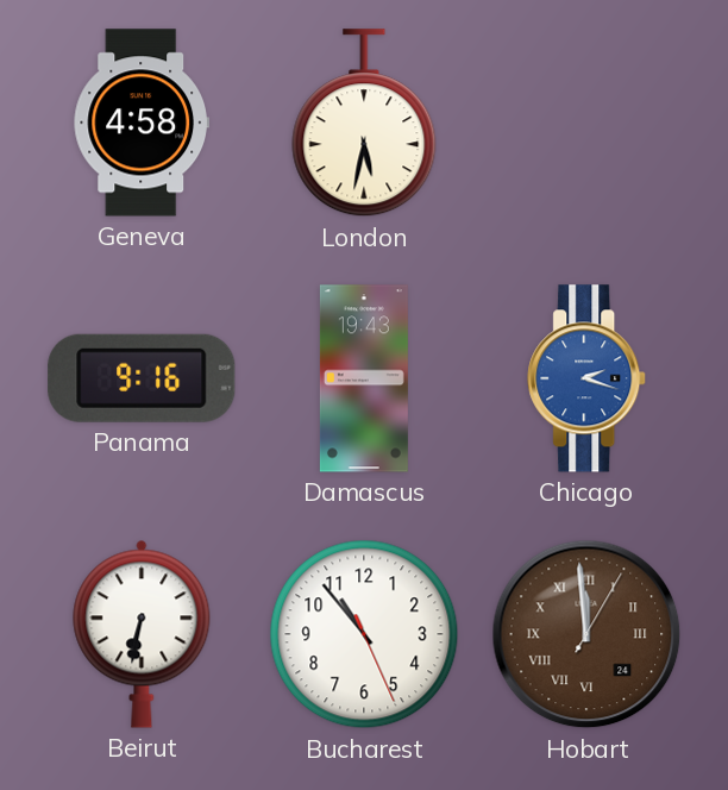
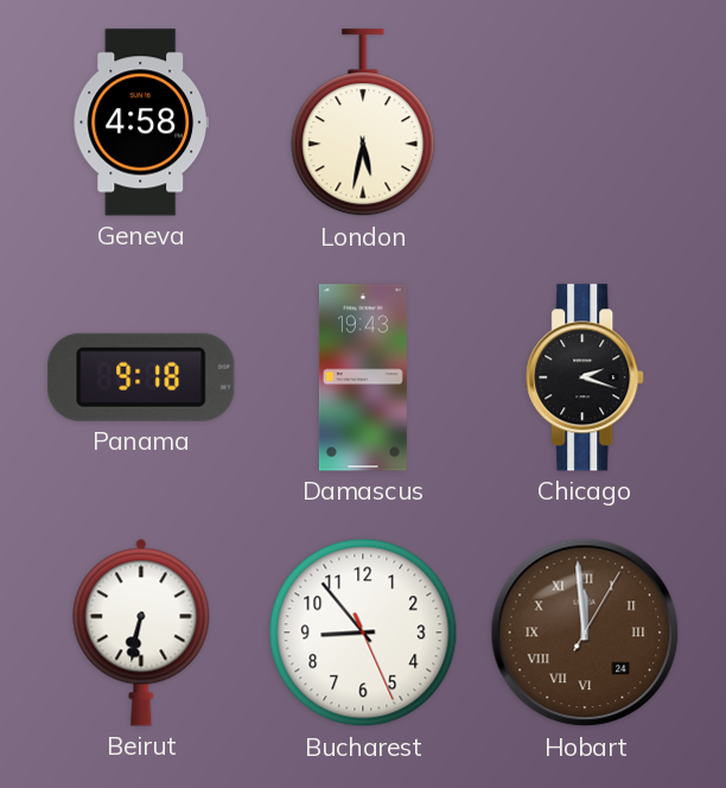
Panama: 9:16 -> 9:18 (141, 377)
Chicago dial: blue -> black (586, 377)
Bucharest: 10:53 -> 8:53 (363, 633)
